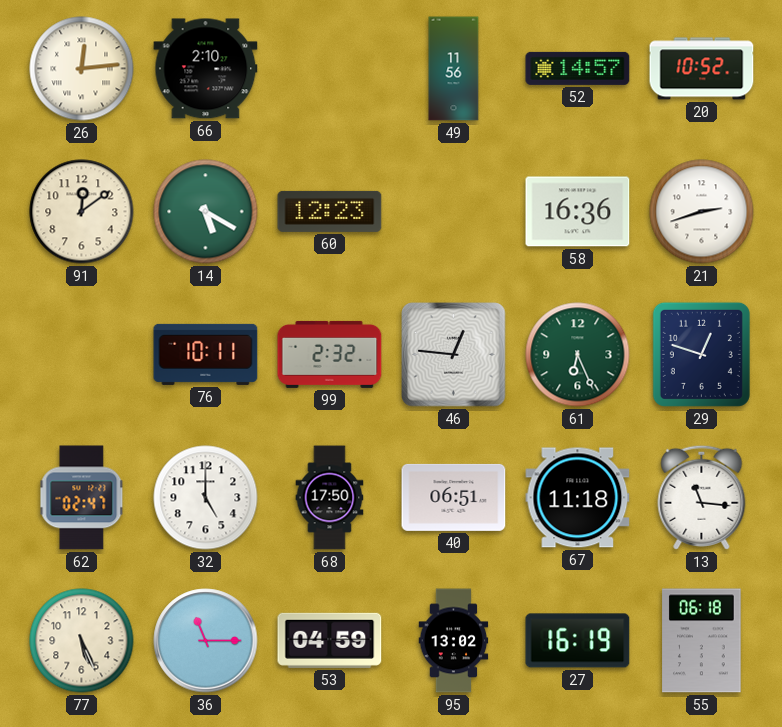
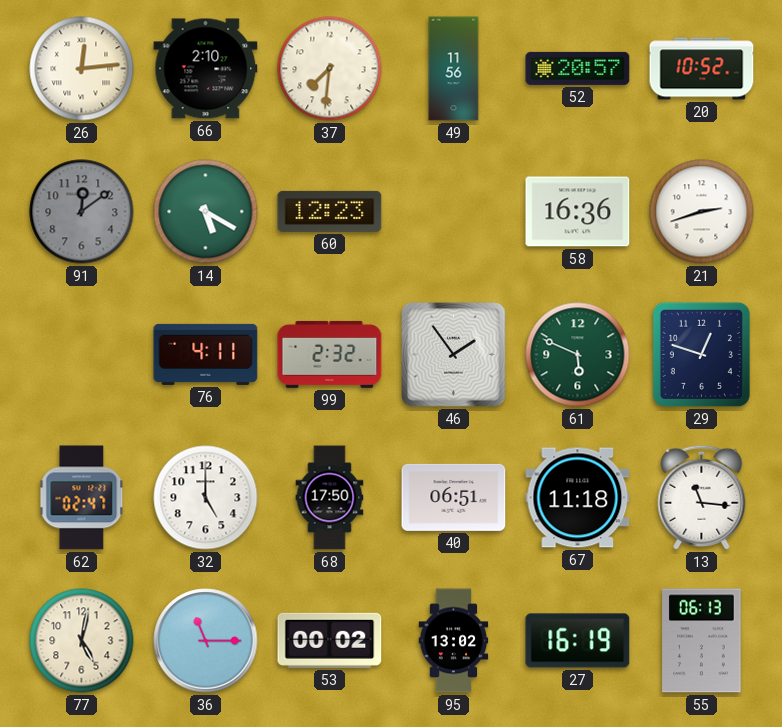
37: none -> 7:31 (330, 69)
52: 14:57 -> 20:57 (578, 68)
91 dial: cream -> grey (82, 212)
76: 10:11 -> 4:11 (206, 354)
46: 12:46 -> 1:54 (454, 355)
61: 6:26 -> 5:49 (578, 355)
77: 5:26 -> 5:02 (82, 641)
53: 04:59 -> 00:02 (330, 640)
55: 06:18 -> 06:13 (702, 641)
